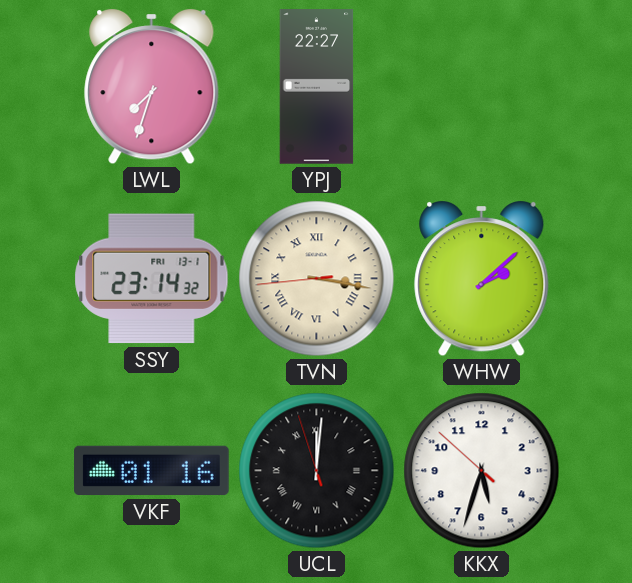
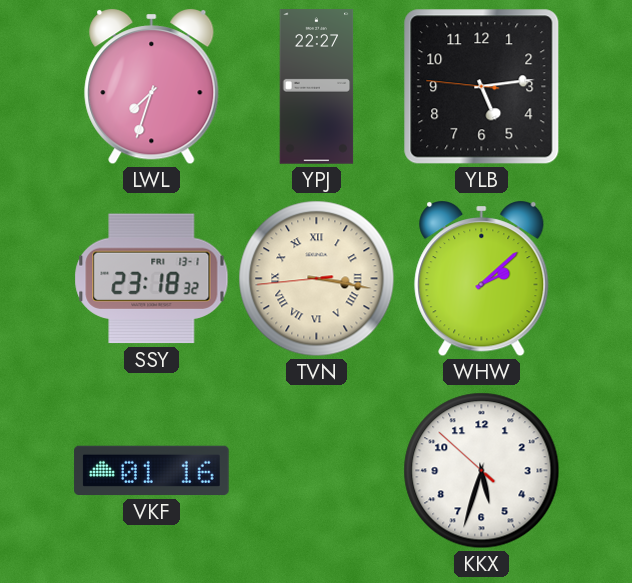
YLB: none -> 5:13 (482, 87)
SSY: 23:14 -> 23:18 (152, 279)
UCL: 12:00 -> none (317, 471)
